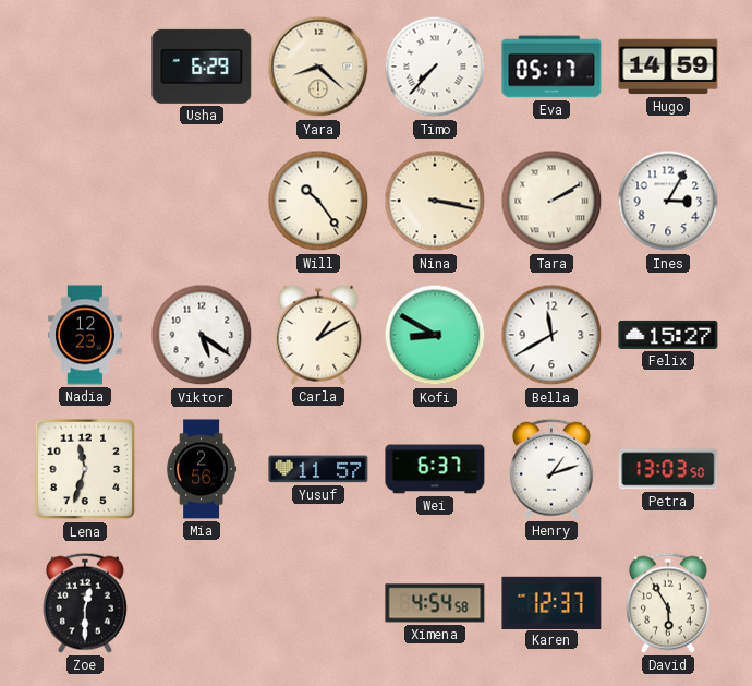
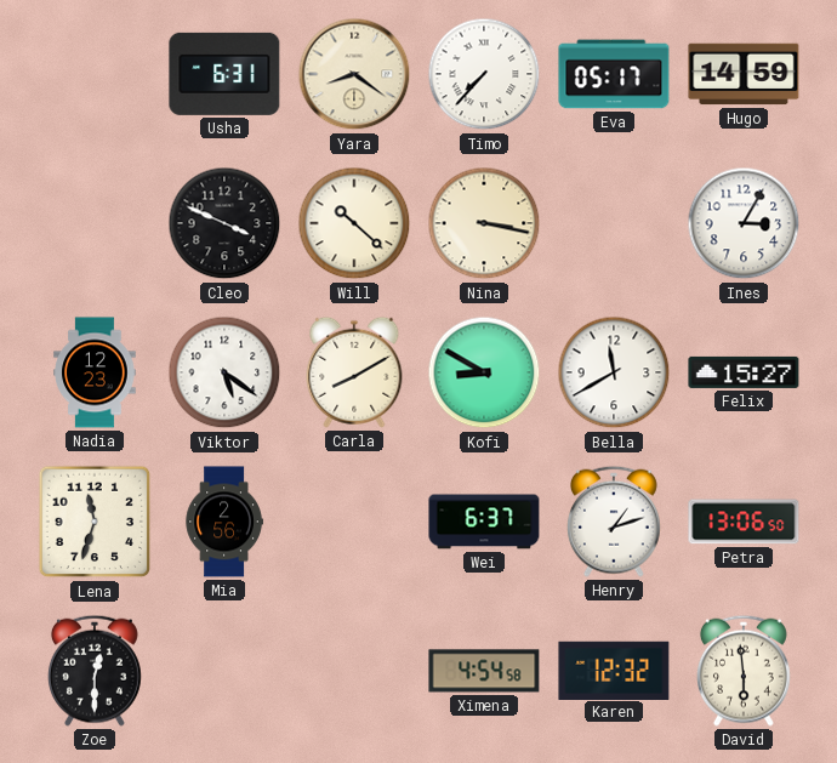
Usha: 6:29 -> 6:31 (224, 74)
Yara: 8:22 -> 8:21 (354, 74)
Cleo: none -> 3:49 (224, 223)
Will: 10:24 -> 10:22 (354, 223)
Tara: 2:10 -> none (551, 201)
Carla: 1:10 -> 8:10 (354, 372)
Yusuf: 11:57 -> none (318, 469)
Petra: 13:03 -> 13:06 (744, 522)
Karen: 12:37 -> 12:32 (614, 670)
David: 5:55 -> 5:59 (744, 671)
